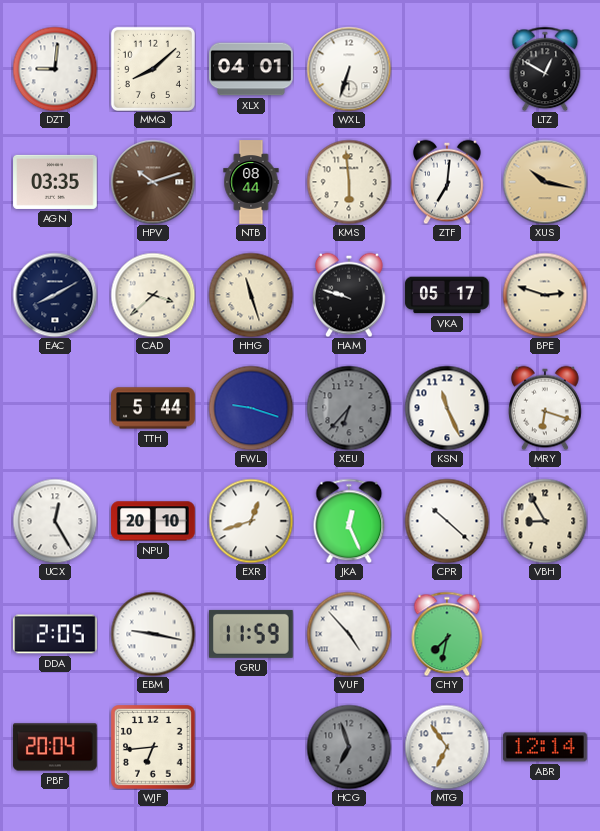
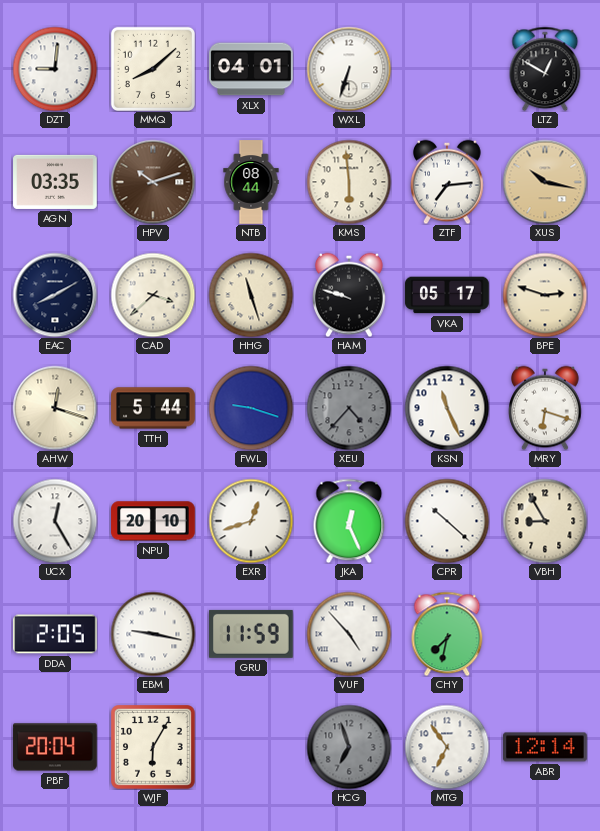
ZTF: 7:01 -> 7:14 (448, 182)
AHW: none -> 12:18 (55, 408)
XEU: 6:37 -> 4:37 (349, 408)
WJF: 6:44 -> 6:05 (154, 748)
